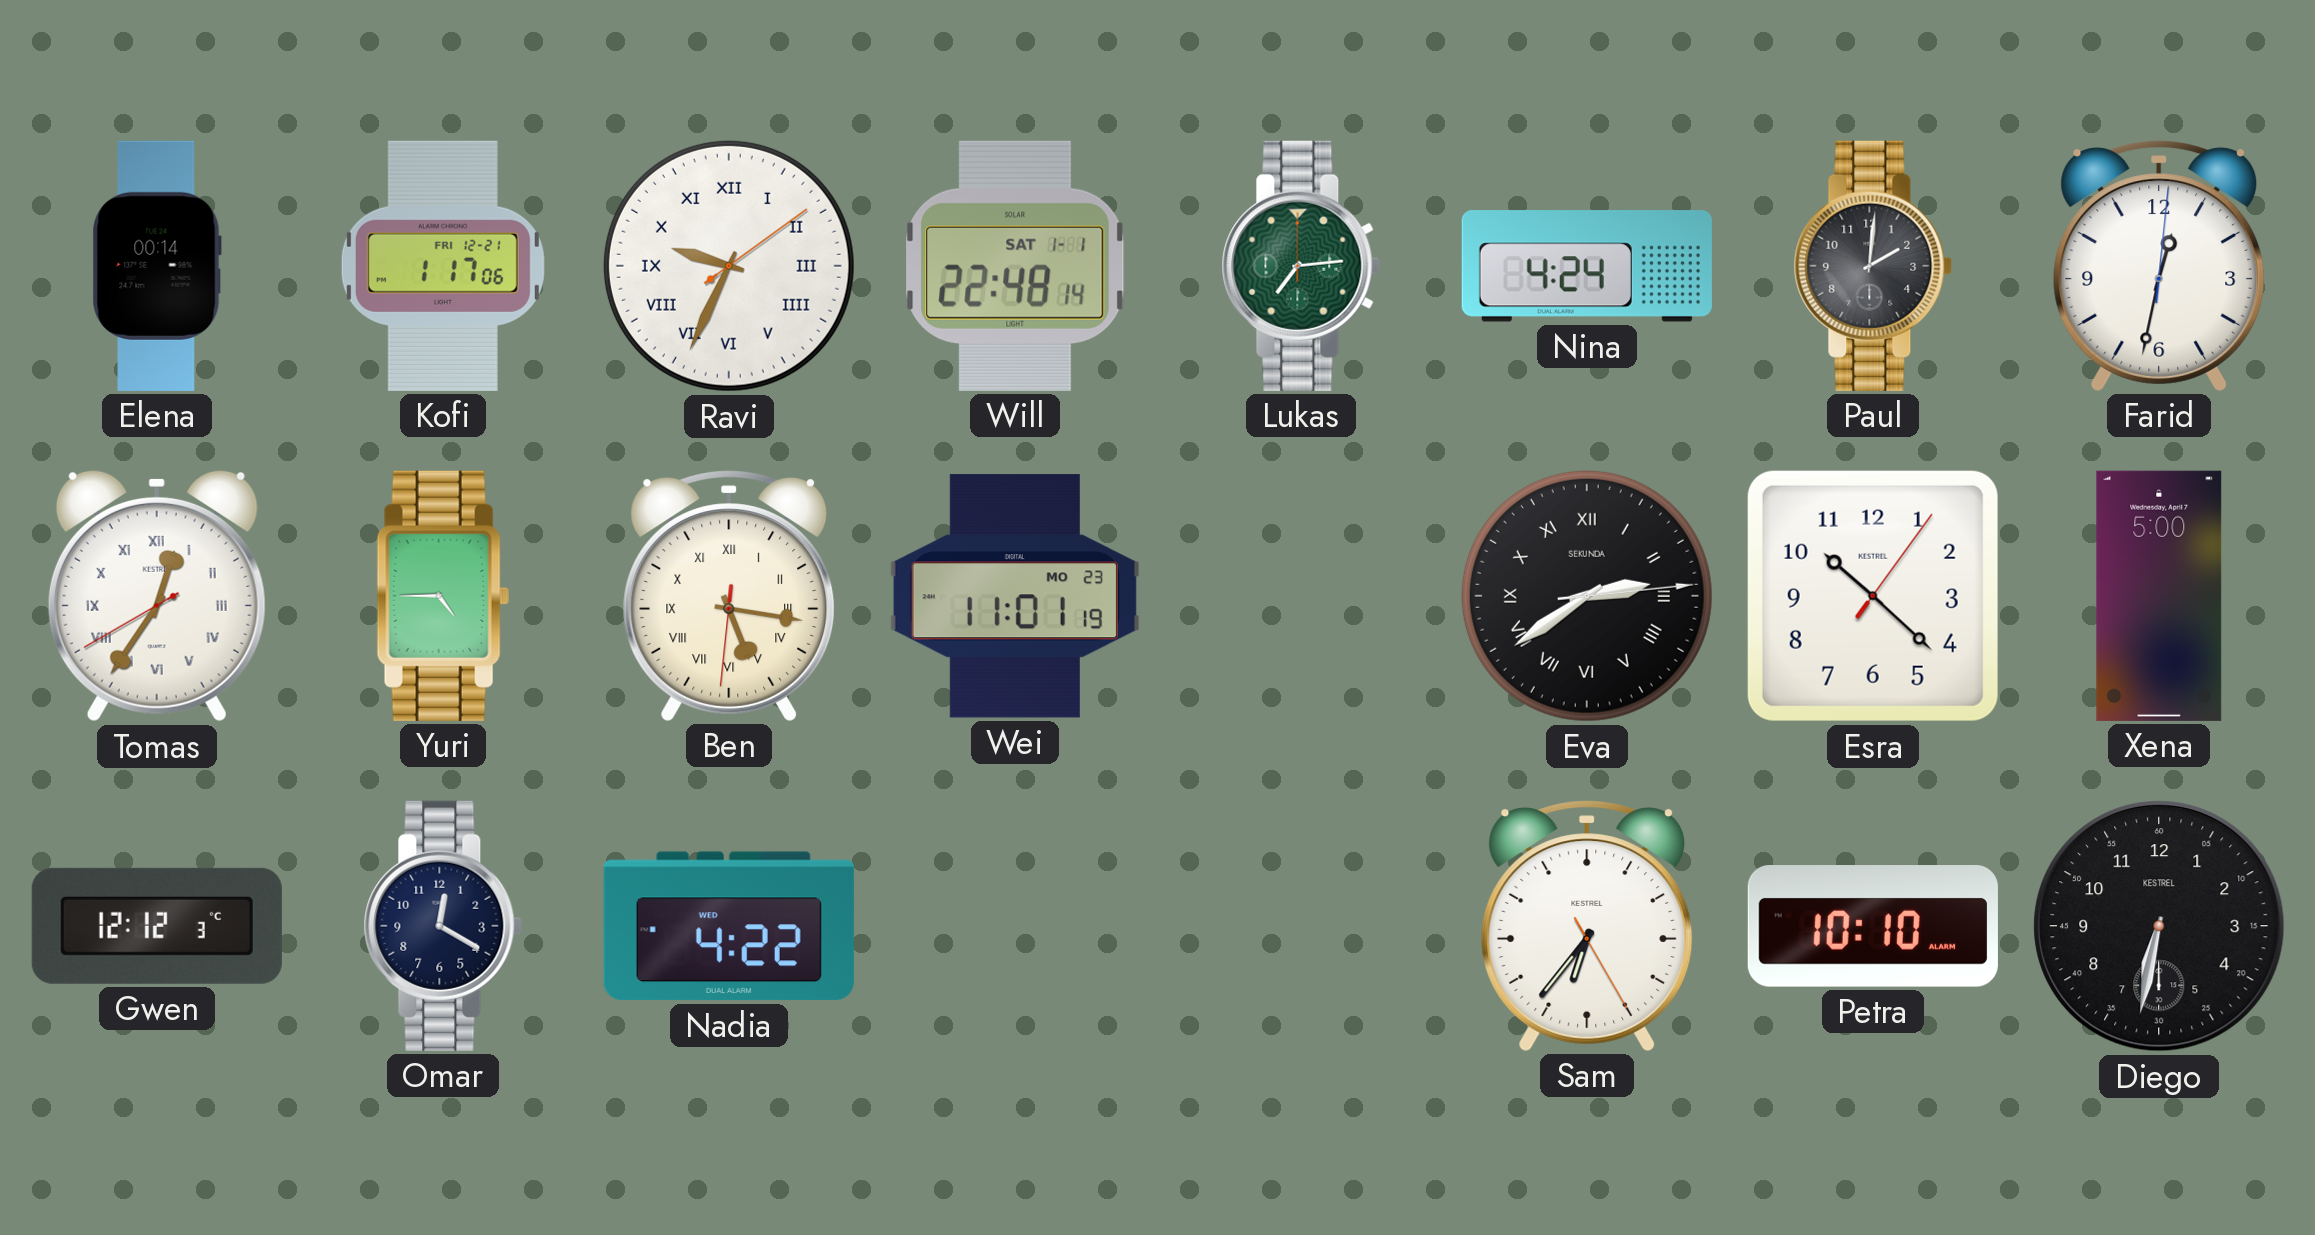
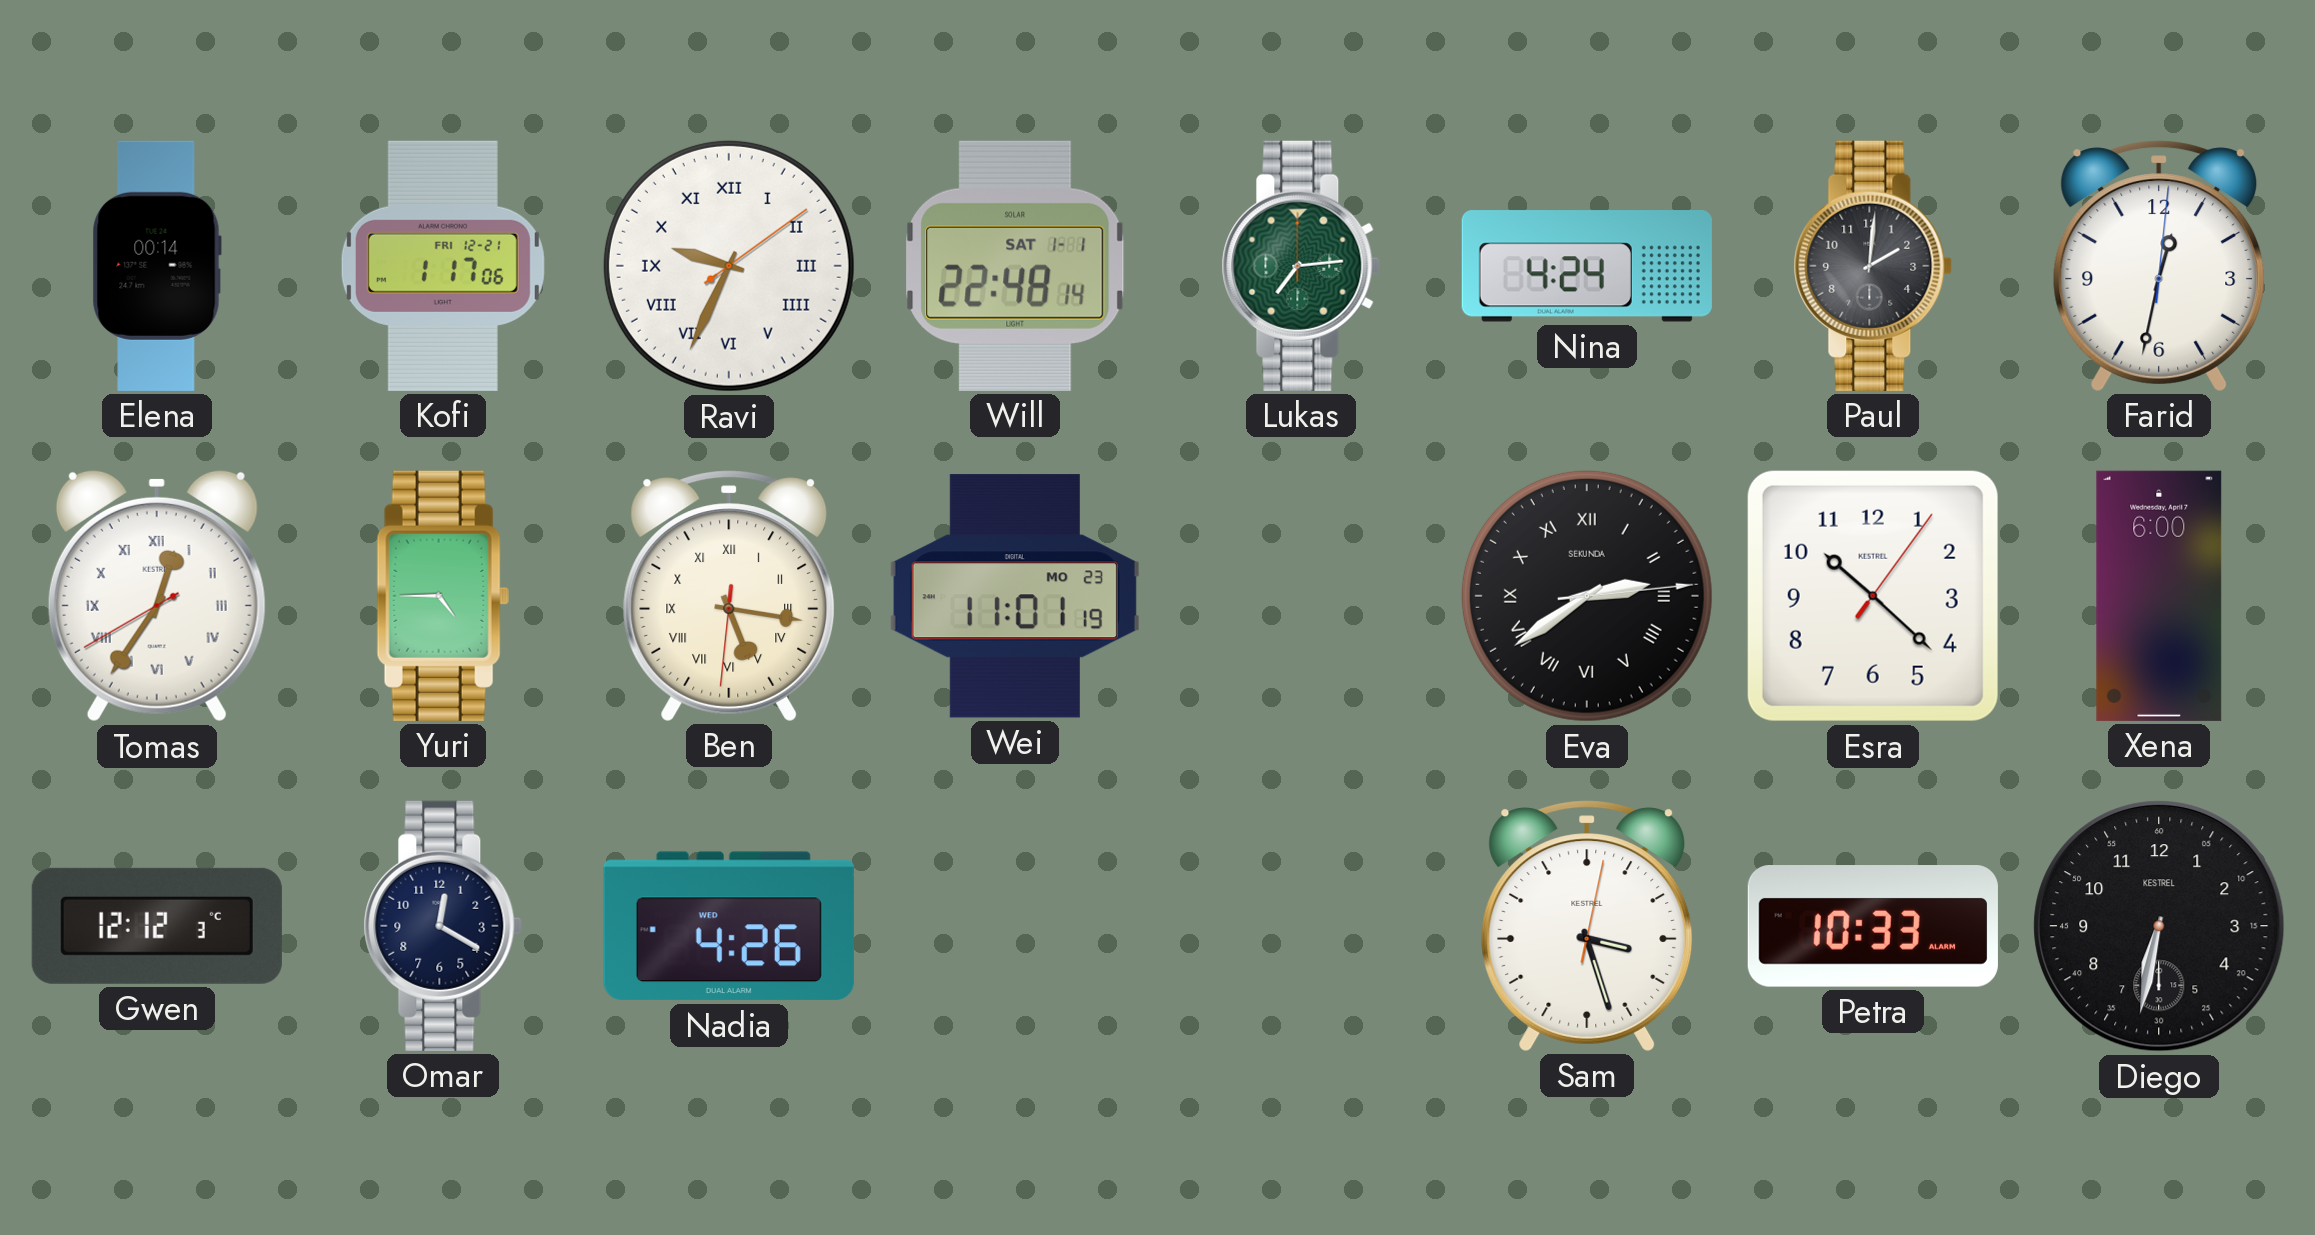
Xena: 5:00 -> 6:00 (2159, 596)
Nadia: 4:22 -> 4:26 (729, 926)
Sam: 6:36 -> 3:27 (1587, 926)
Petra: 10:10 -> 10:33 (1873, 926)
